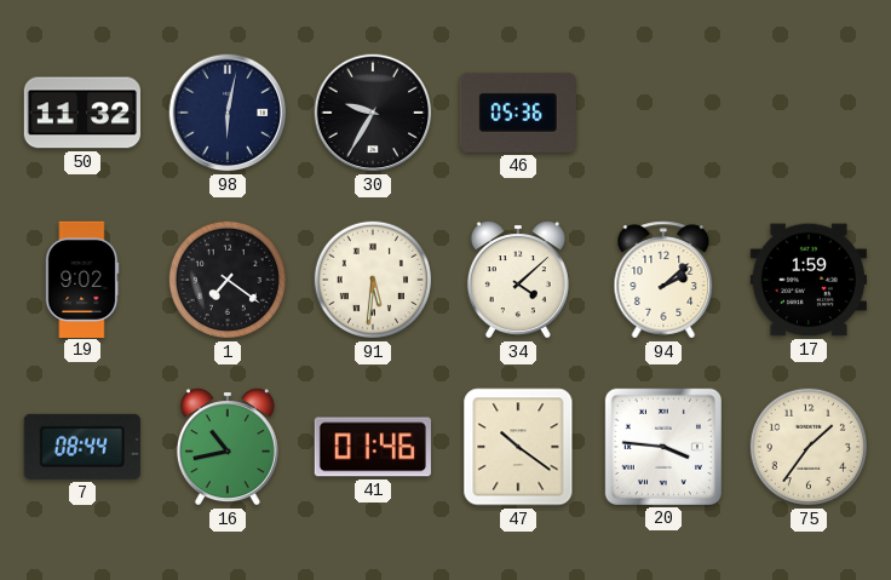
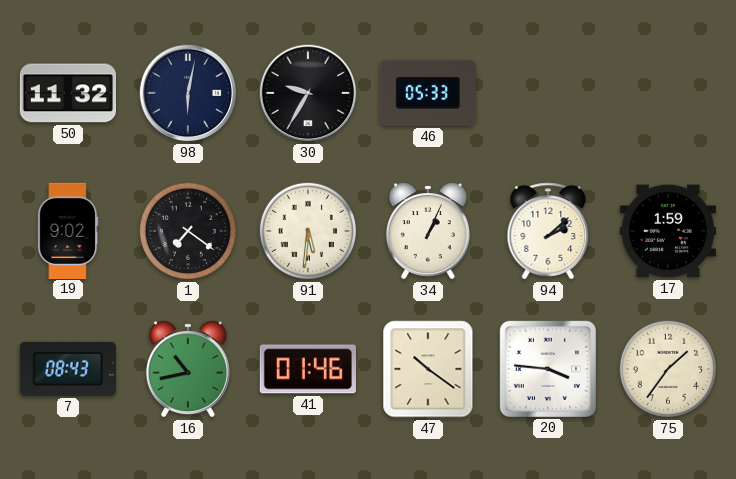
46: 05:36 -> 05:33 (428, 93)
34: 4:08 -> 1:04 (428, 231)
7: 08:44 -> 08:43 (68, 369)
